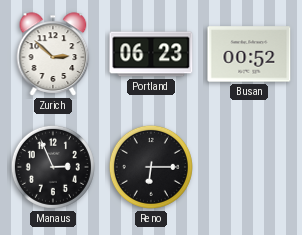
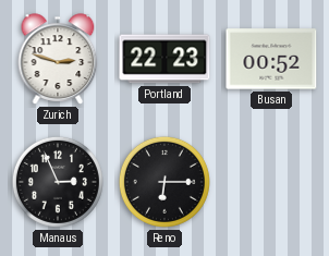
Zurich: 2:52 -> 2:48 (58, 59)
Portland: 06:23 -> 22:23 (164, 59)
